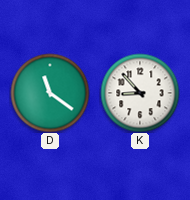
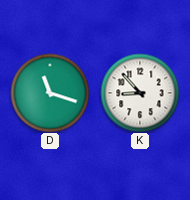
D: 11:21 -> 11:18 (50, 93)
